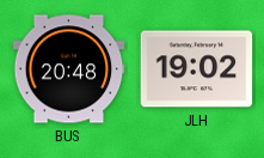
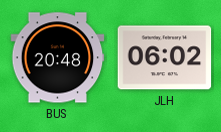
JLH: 19:02 -> 06:02 (165, 58)
